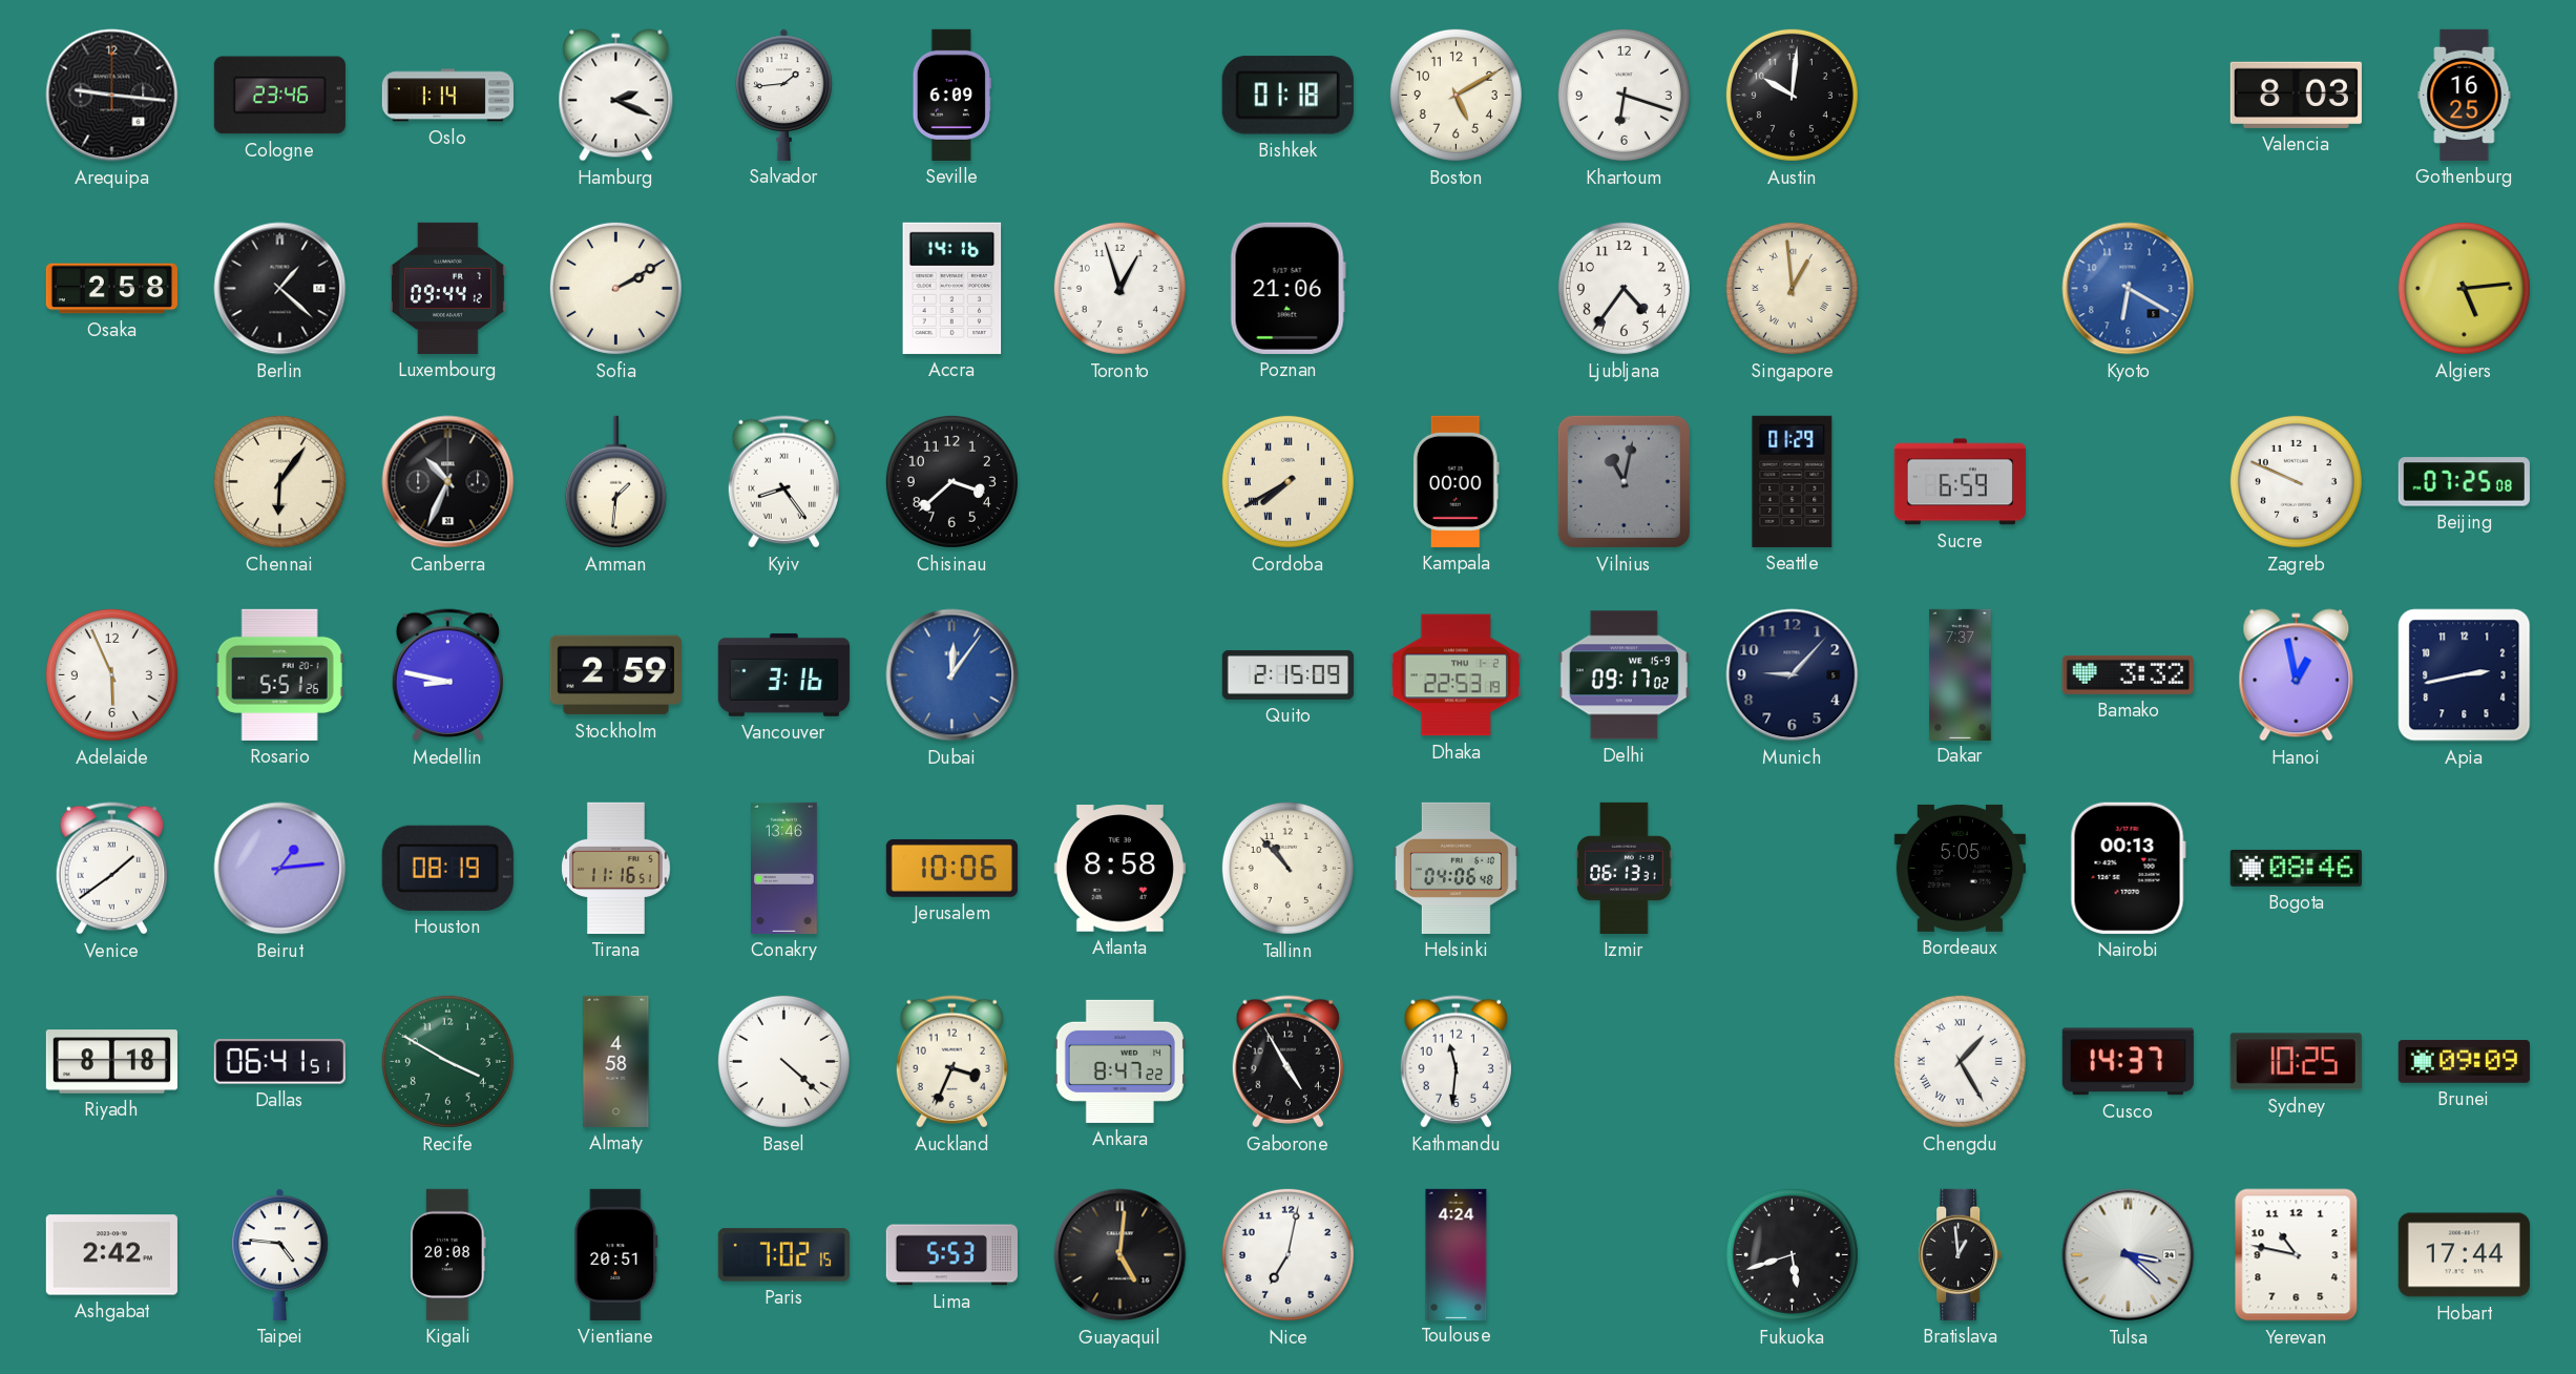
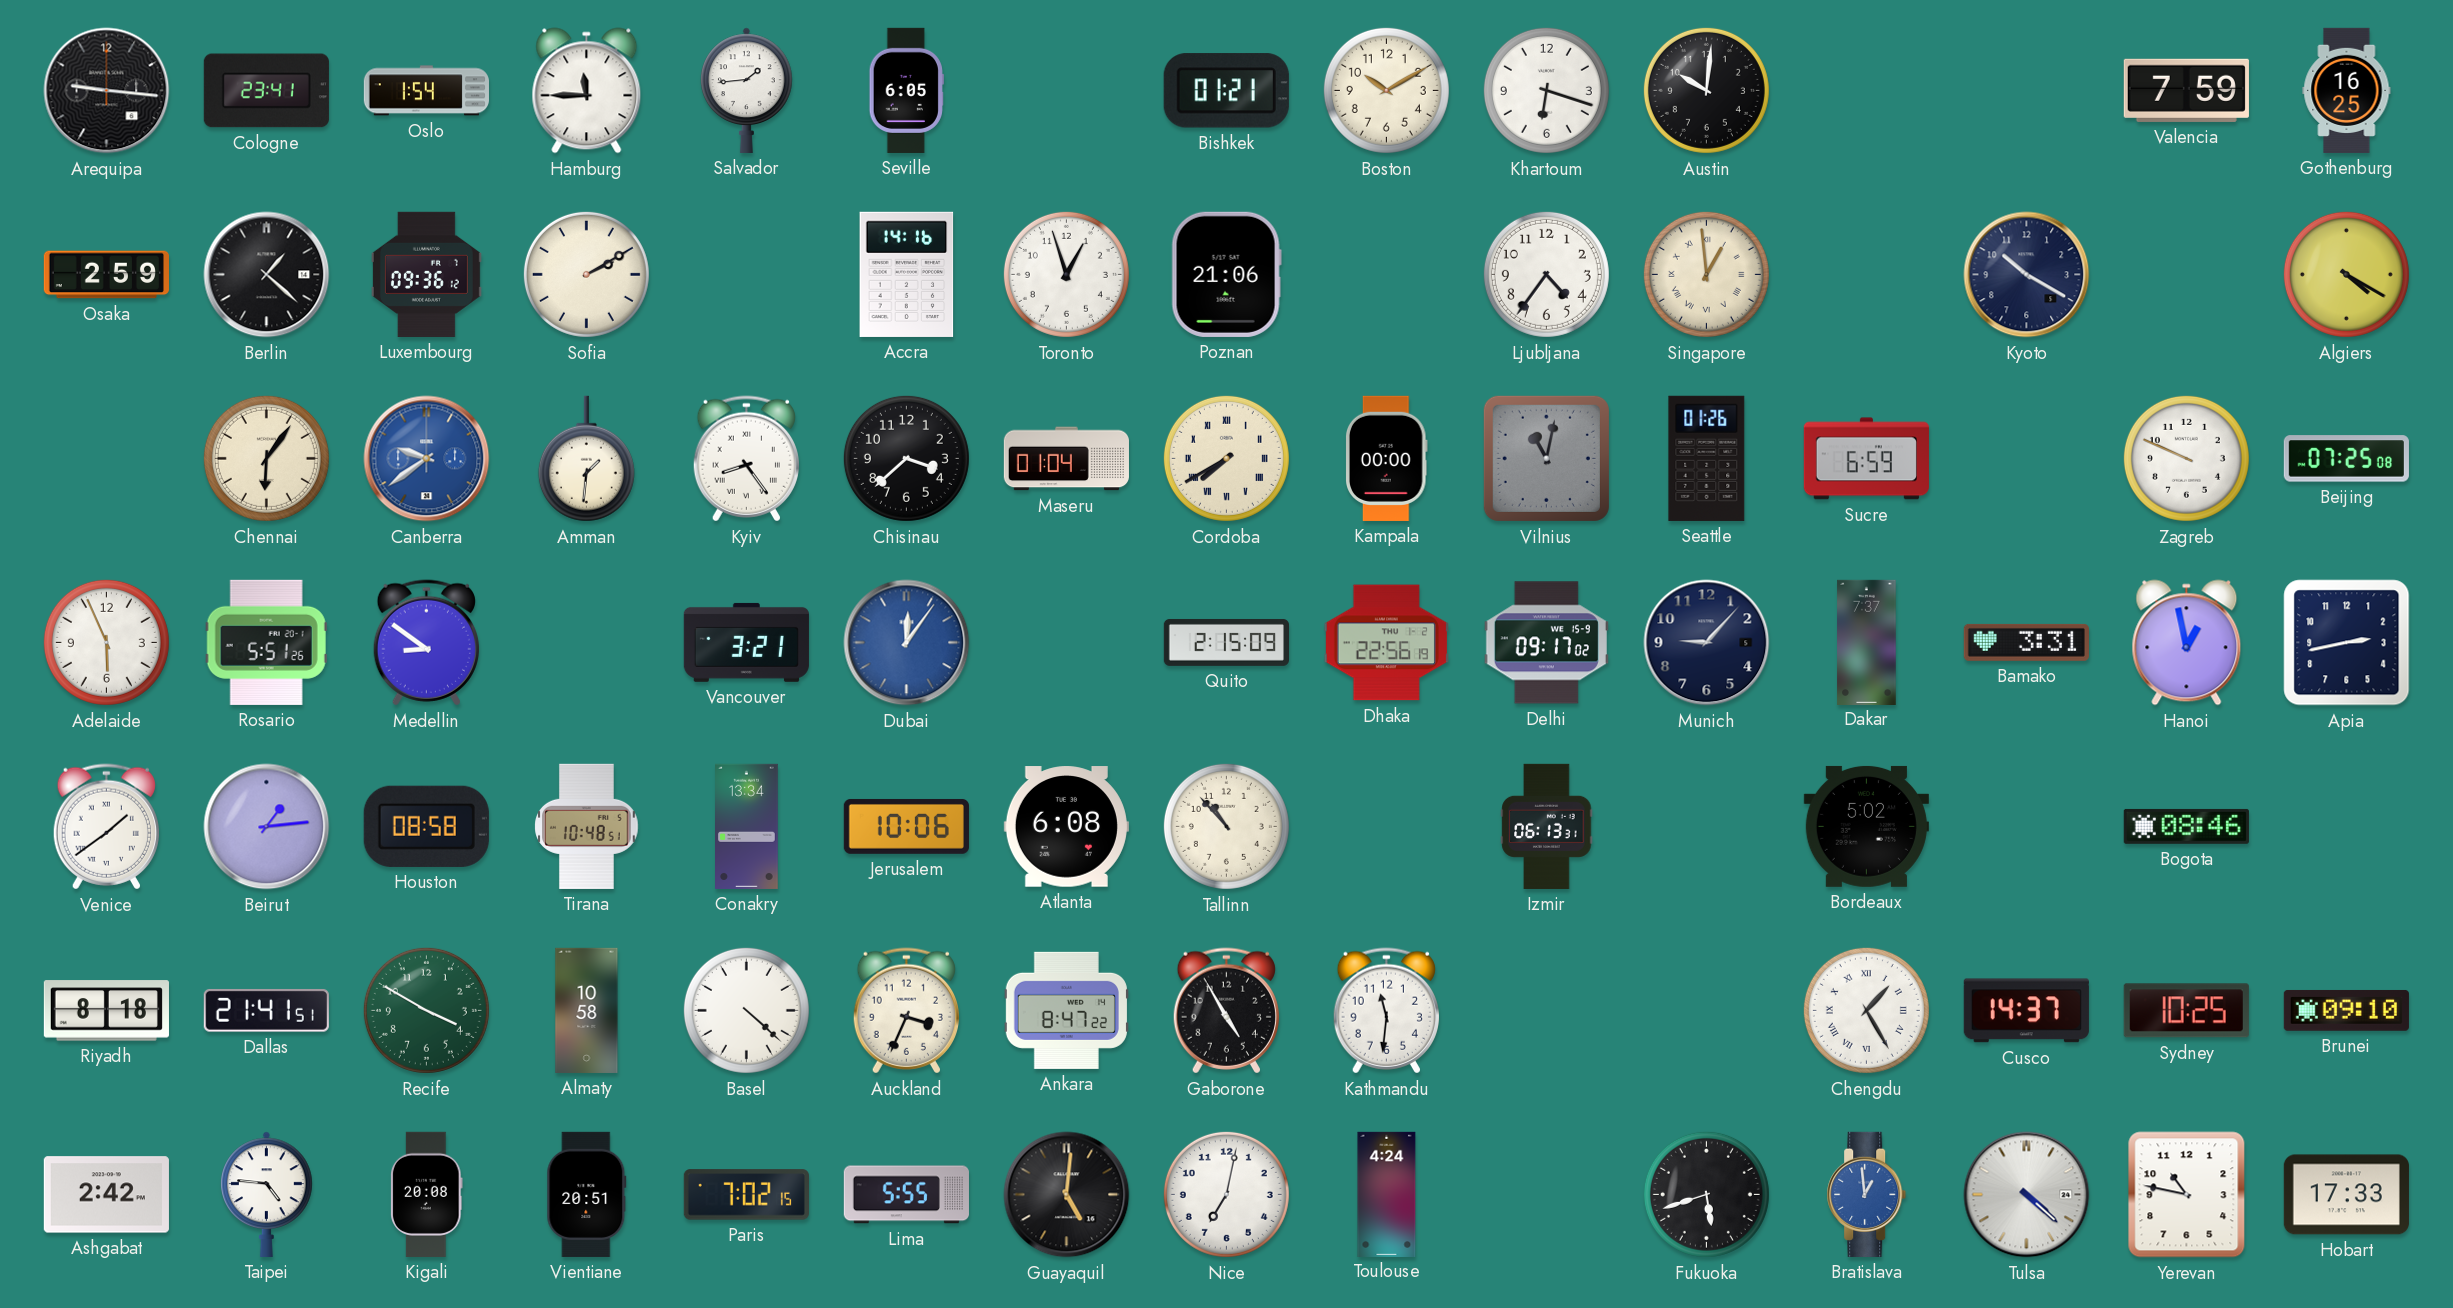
Cologne: 23:46 -> 23:41 (266, 91)
Oslo: 1:14 -> 1:54 (426, 91)
Hamburg: 2:19 -> 11:45 (587, 91)
Seville: 6:09 -> 6:05 (906, 90)
Bishkek: 01:18 -> 01:21 (1226, 91)
Boston: 5:10 -> 10:10 (1386, 90)
Valencia: 8:03 -> 7:59 (2186, 90)
Osaka: 2:58 -> 2:59 (106, 275)
Luxembourg: 09:44 -> 09:36 (426, 274)
Kyoto: 6:20 -> 10:20 (2027, 275)
Kyoto dial: blue -> navy (2027, 275)
Algiers: 5:14 -> 4:20 (2346, 274)
Canberra: 10:34 -> 9:39 (427, 459)
Canberra dial: black -> blue (427, 459)
Maseru: none -> 01:04 (1066, 459)
Seattle: 01:29 -> 01:26 (1707, 458)
Medellin: 8:47 -> 8:51 (426, 643)
Stockholm: 2:59 -> none (615, 675)
Vancouver: 3:16 -> 3:21 (746, 642)
Dhaka: 22:53 -> 22:56 (1386, 643)
Bamako: 3:32 -> 3:31 (2026, 642)
Houston: 08:19 -> 08:58 (426, 826)
Tirana: 11:16 -> 10:48 (587, 826)
Conakry: 13:46 -> 13:34 (747, 826)
Atlanta: 8:58 -> 6:08 (1066, 827)
Helsinki: 04:06 -> none (1455, 868)
Bordeaux: 5:05 -> 5:02 (1866, 826)
Nairobi: 00:13 -> none (2128, 868)
Dallas: 06:41 -> 21:41 (266, 1011)
Almaty: 4:58 -> 10:58 (587, 1010)
Brunei: 09:09 -> 09:10 (2346, 1010)
Lima: 5:53 -> 5:55 (906, 1195)
Bratislava dial: black -> blue (1867, 1194)
Tulsa: 3:22 -> 4:22 (2027, 1195)
Hobart: 17:44 -> 17:33 (2346, 1195)
